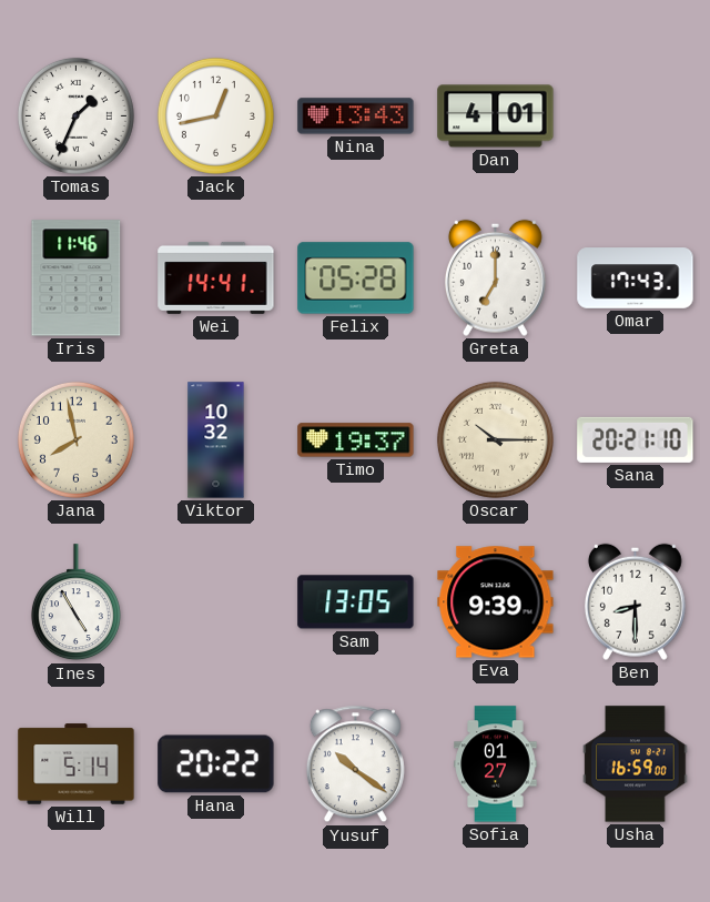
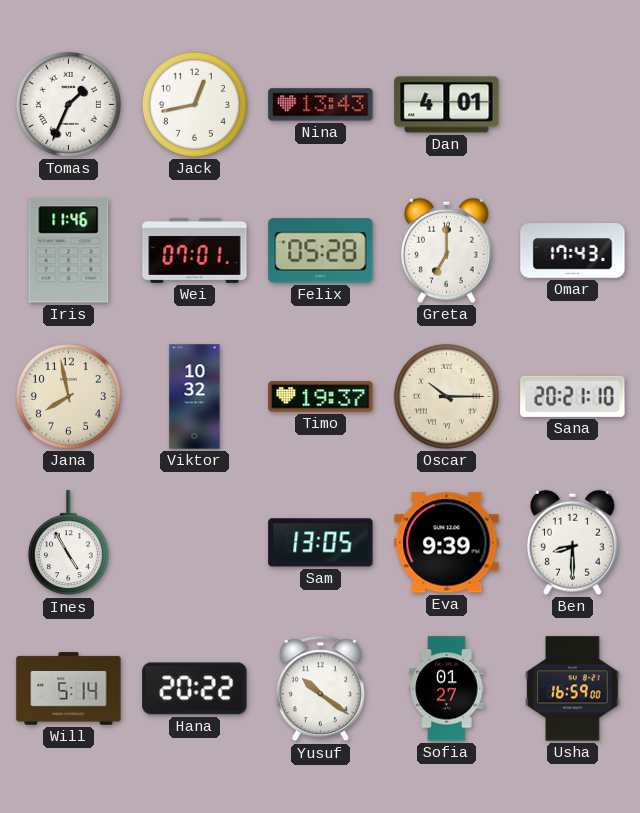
Wei: 14:41 -> 07:01 (195, 250)
